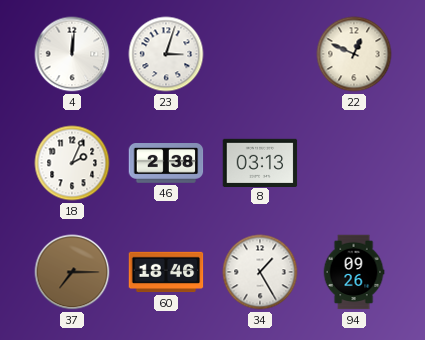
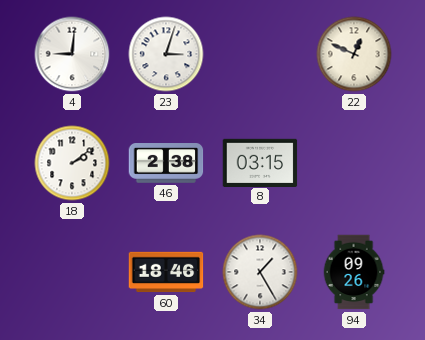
4: 12:01 -> 9:01 (72, 54)
18: 2:04 -> 2:09 (72, 163)
8: 03:13 -> 03:15 (260, 162)
37: 7:15 -> none (72, 272)
